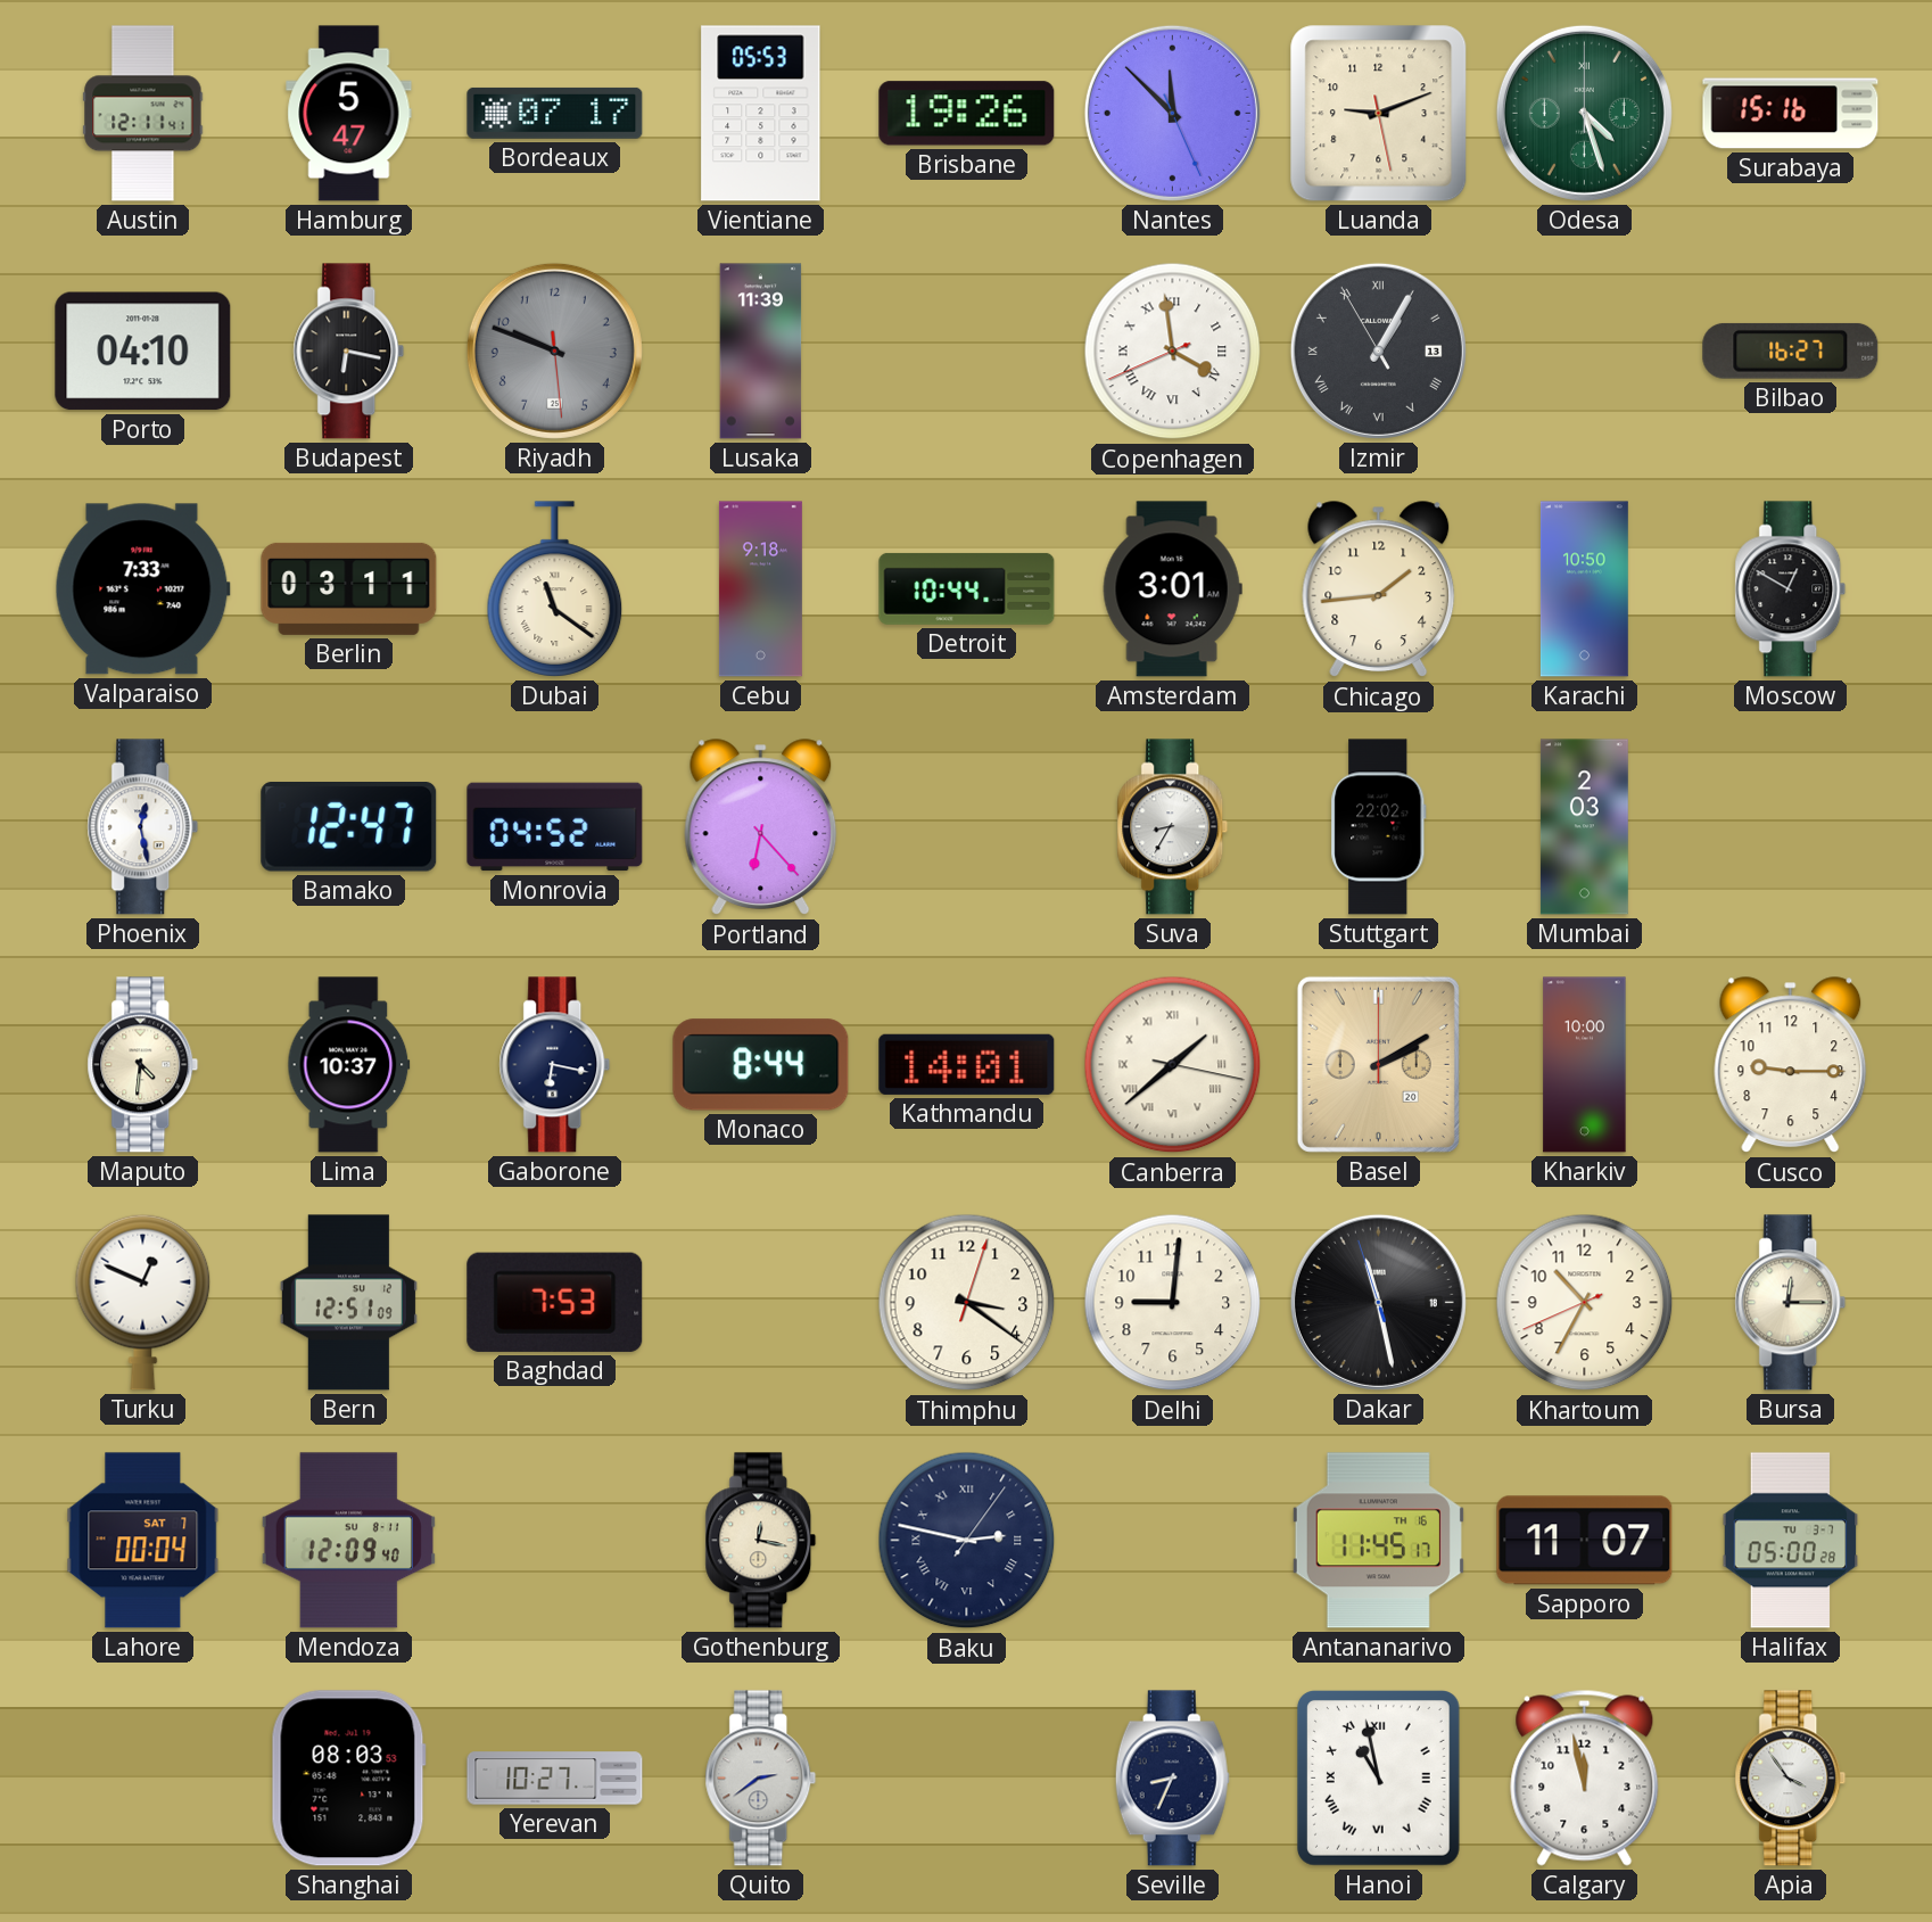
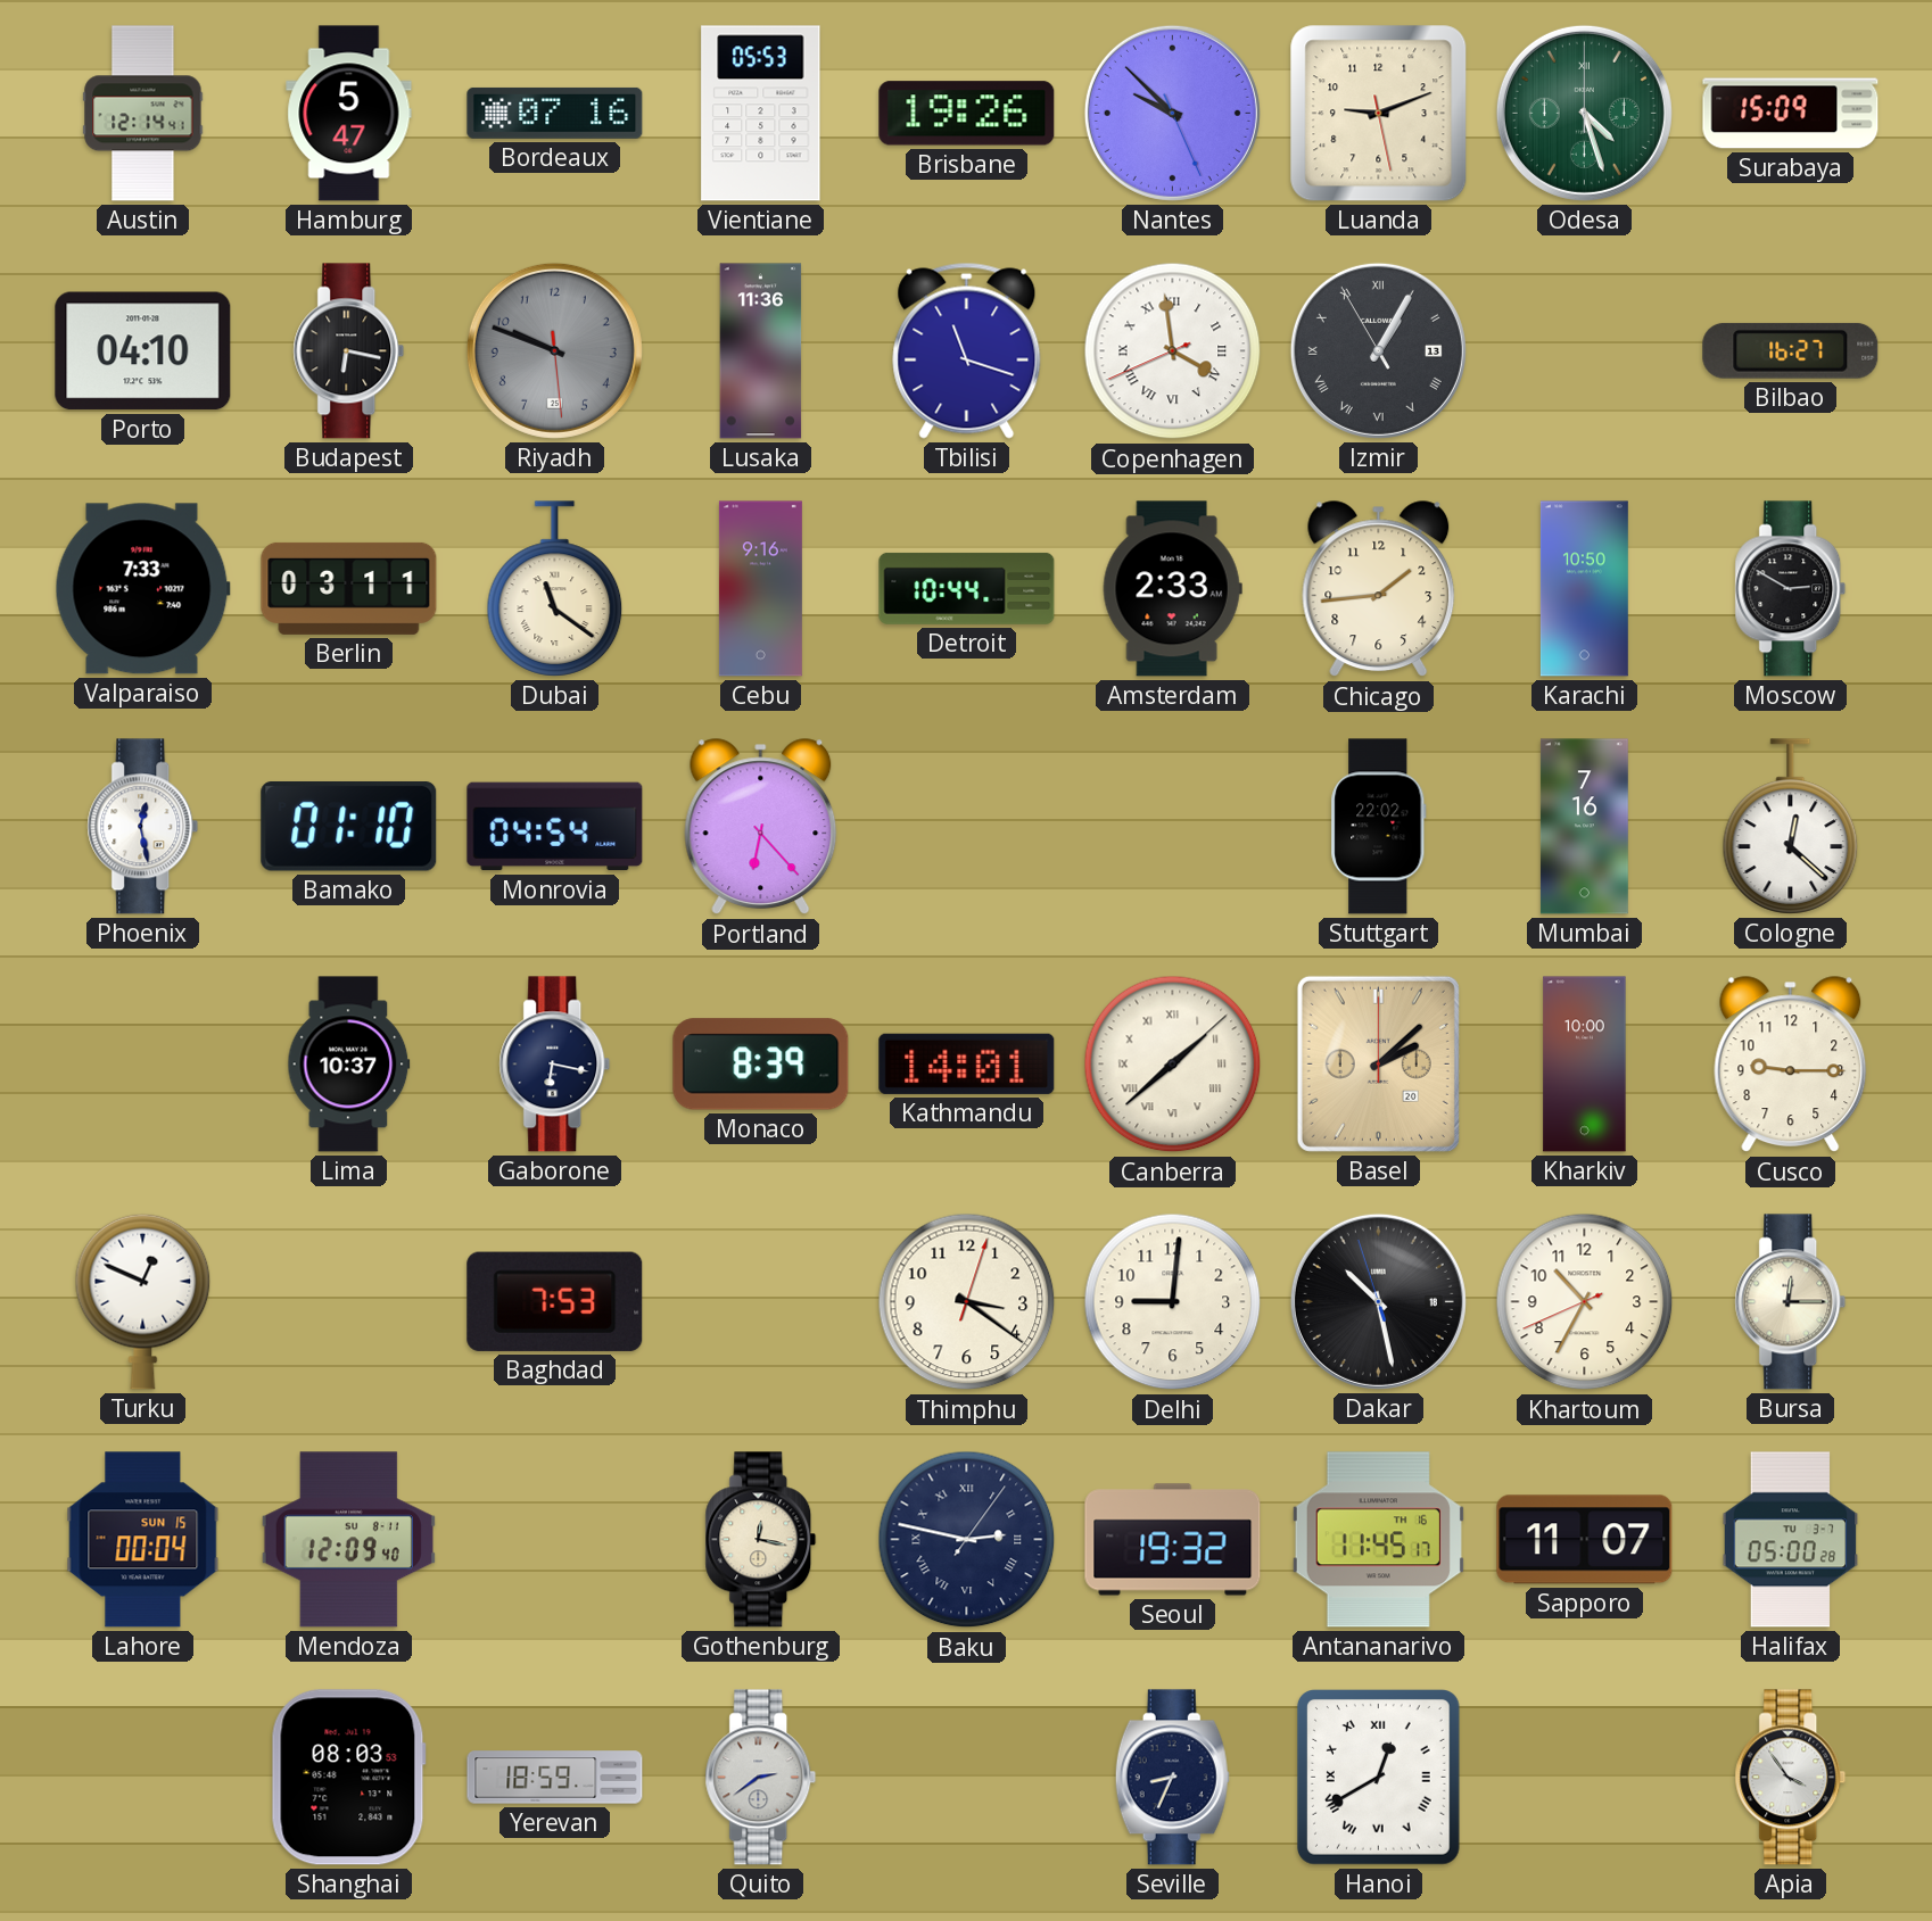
Austin: 12:11 -> 12:14 (143, 114)
Bordeaux: 07:17 -> 07:16 (555, 113)
Nantes: 11:52 -> 9:52 (1172, 113)
Surabaya: 15:16 -> 15:09 (1791, 114)
Lusaka: 11:39 -> 11:36 (761, 351)
Tbilisi: none -> 11:18 (967, 350)
Cebu: 9:18 -> 9:16 (760, 589)
Amsterdam: 3:01 -> 2:33 (1172, 589)
Moscow: 12:50 -> 2:50 (1791, 589)
Bamako: 12:47 -> 01:10 (349, 827)
Monrovia: 04:52 -> 04:54 (555, 827)
Suva: 8:35 -> none (1173, 827)
Mumbai: 2:03 -> 7:16 (1584, 827)
Cologne: none -> 12:22 (1791, 827)
Maputo: 4:31 -> none (143, 1065)
Monaco: 8:44 -> 8:39 (761, 1065)
Canberra: 1:38:17 -> 1:38:08 (1173, 1065)
Basel: 2:10 -> 2:08 (1378, 1063)
Bern: 12:51 -> none (348, 1303)
Dakar: 11:27 -> 10:27 (1378, 1301)
Lahore date: SAT 7 -> SUN 15 (143, 1540)
Seoul: none -> 19:32 (1173, 1540)
Yerevan: 10:27 -> 18:59 (555, 1778)
Hanoi: 10:58 -> 12:40 (1378, 1778)
Calgary: 11:58 -> none (1585, 1777)
